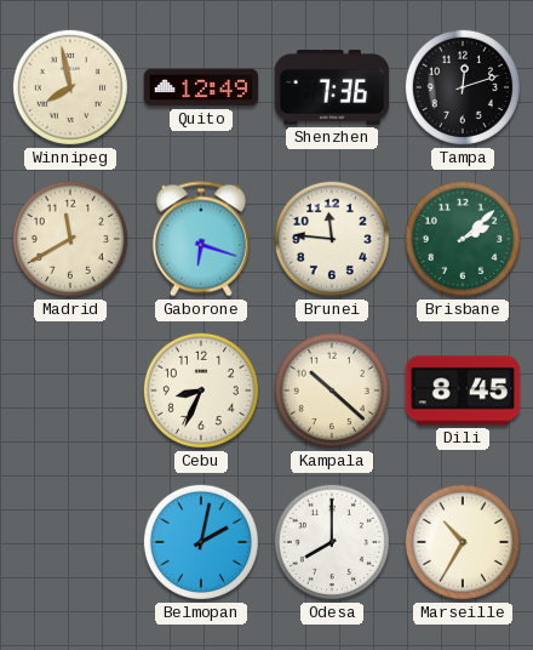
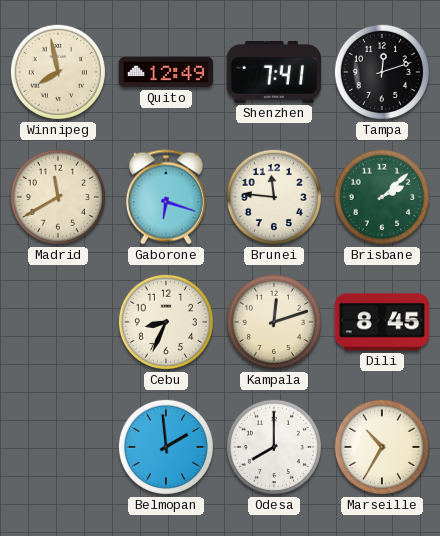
Shenzhen: 7:36 -> 7:41 (273, 73)
Kampala: 10:22 -> 12:12 (274, 322)
Belmopan: 2:02 -> 1:59 (166, 447)
